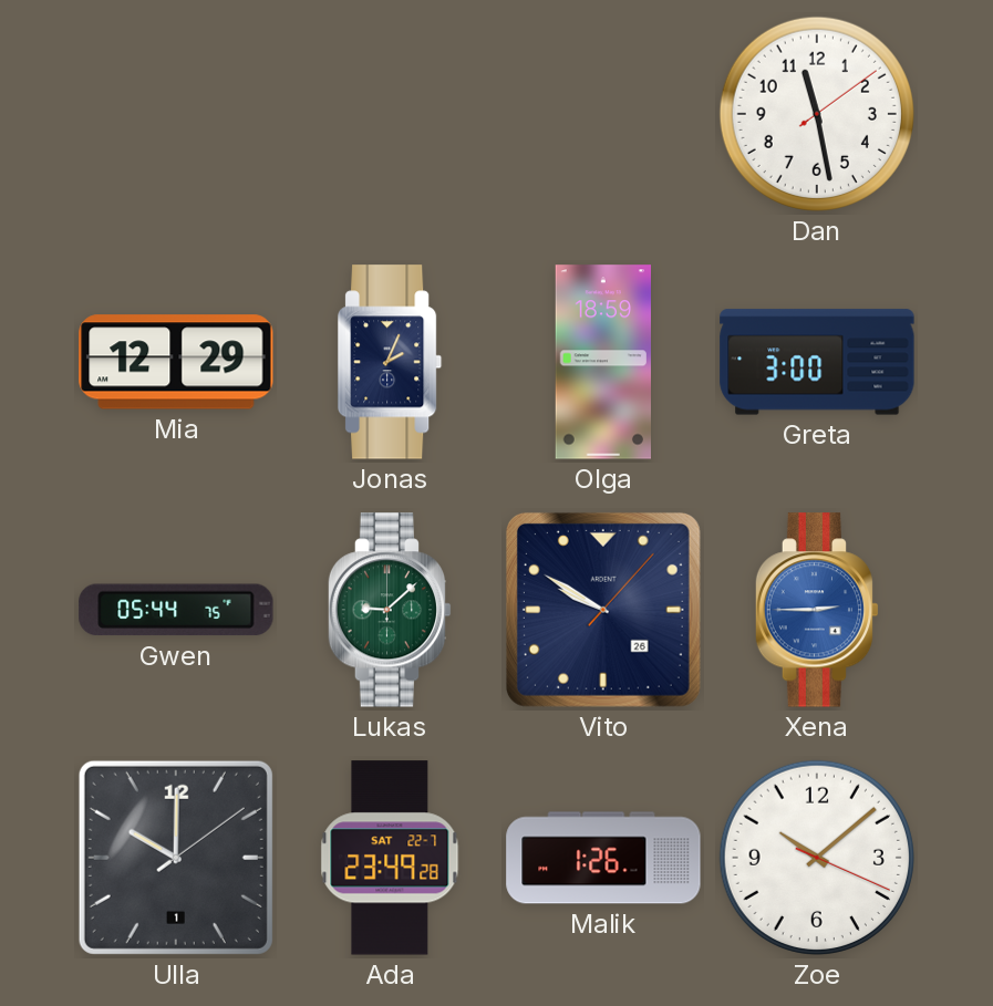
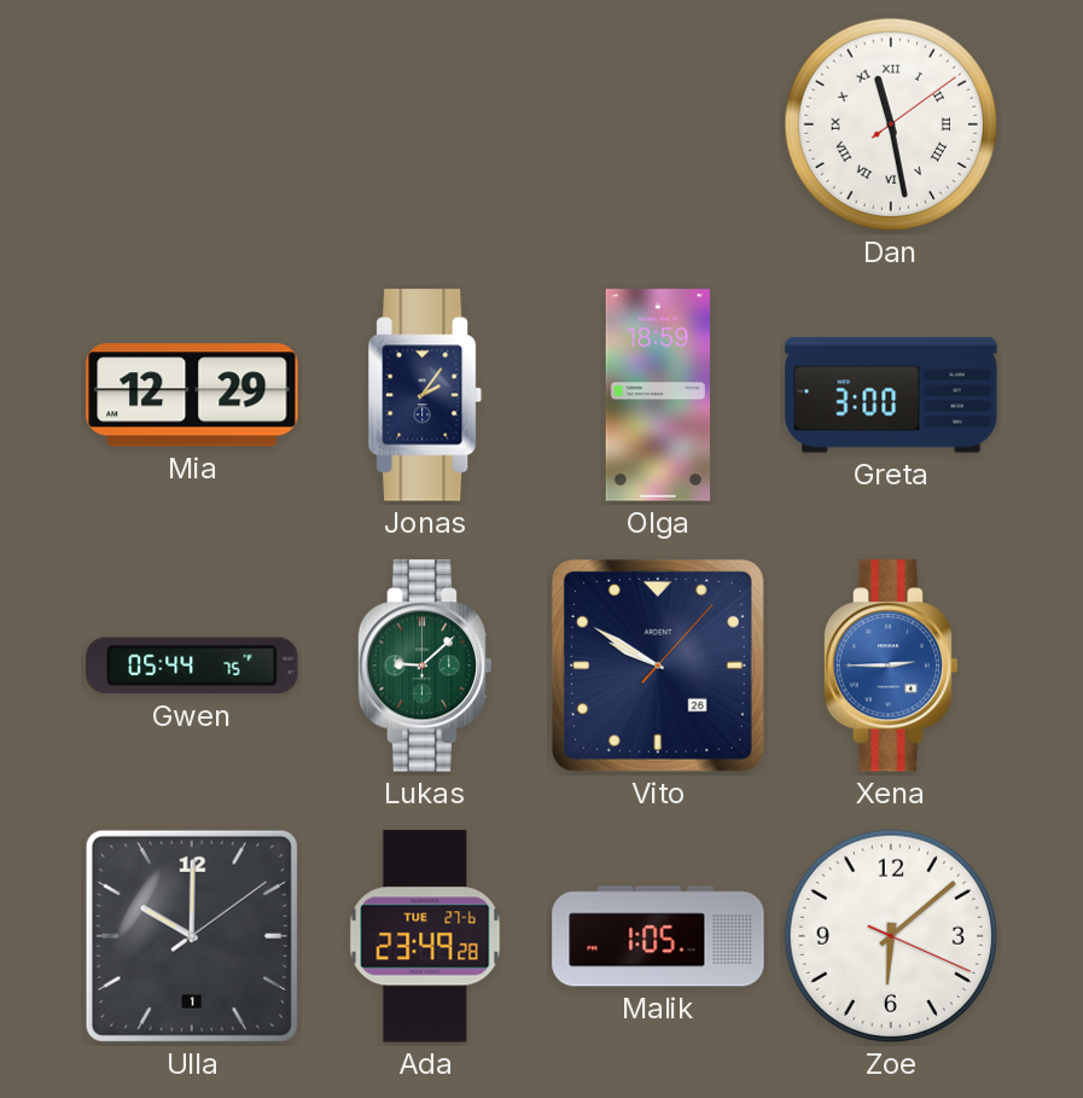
Dan numerals: Arabic -> Roman (891, 124)
Jonas: 2:04 -> 2:06 (426, 395)
Ada date: SAT 22-7 -> TUE 27-6 (425, 936)
Malik: 1:26 -> 1:05 (658, 936)
Zoe: 10:08 -> 6:08 (891, 936)
